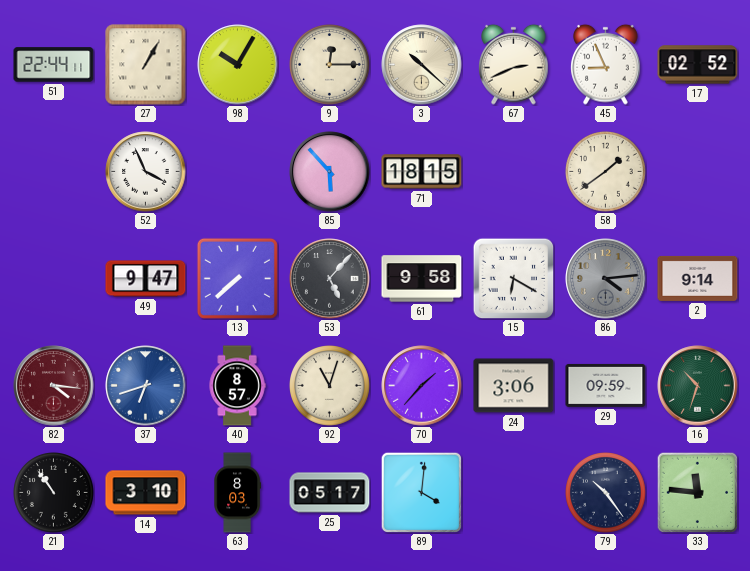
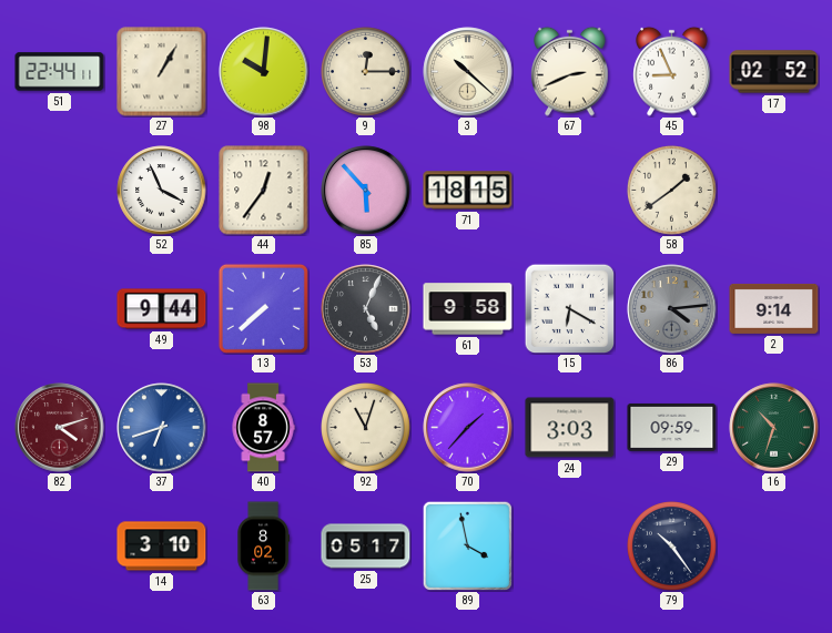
98: 10:05 -> 10:01 (264, 72)
44: none -> 12:36 (264, 191)
49: 9:47 -> 9:44 (162, 309)
53: 5:07 -> 5:04 (366, 309)
82: 4:16 -> 4:12 (60, 428)
24: 3:06 -> 3:03 (570, 428)
21: 10:54 -> none (54, 493)
63: 8:03 -> 8:02 (263, 547)
89: 4:01 -> 3:58 (467, 545)
33: 11:46 -> none (697, 492)
